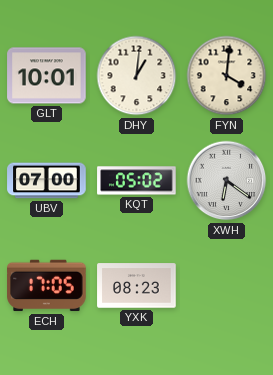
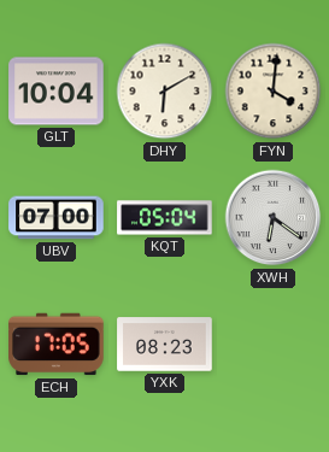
GLT: 10:01 -> 10:04 (57, 92)
DHY: 1:01 -> 6:10 (165, 92)
KQT: 05:02 -> 05:04 (165, 218)
